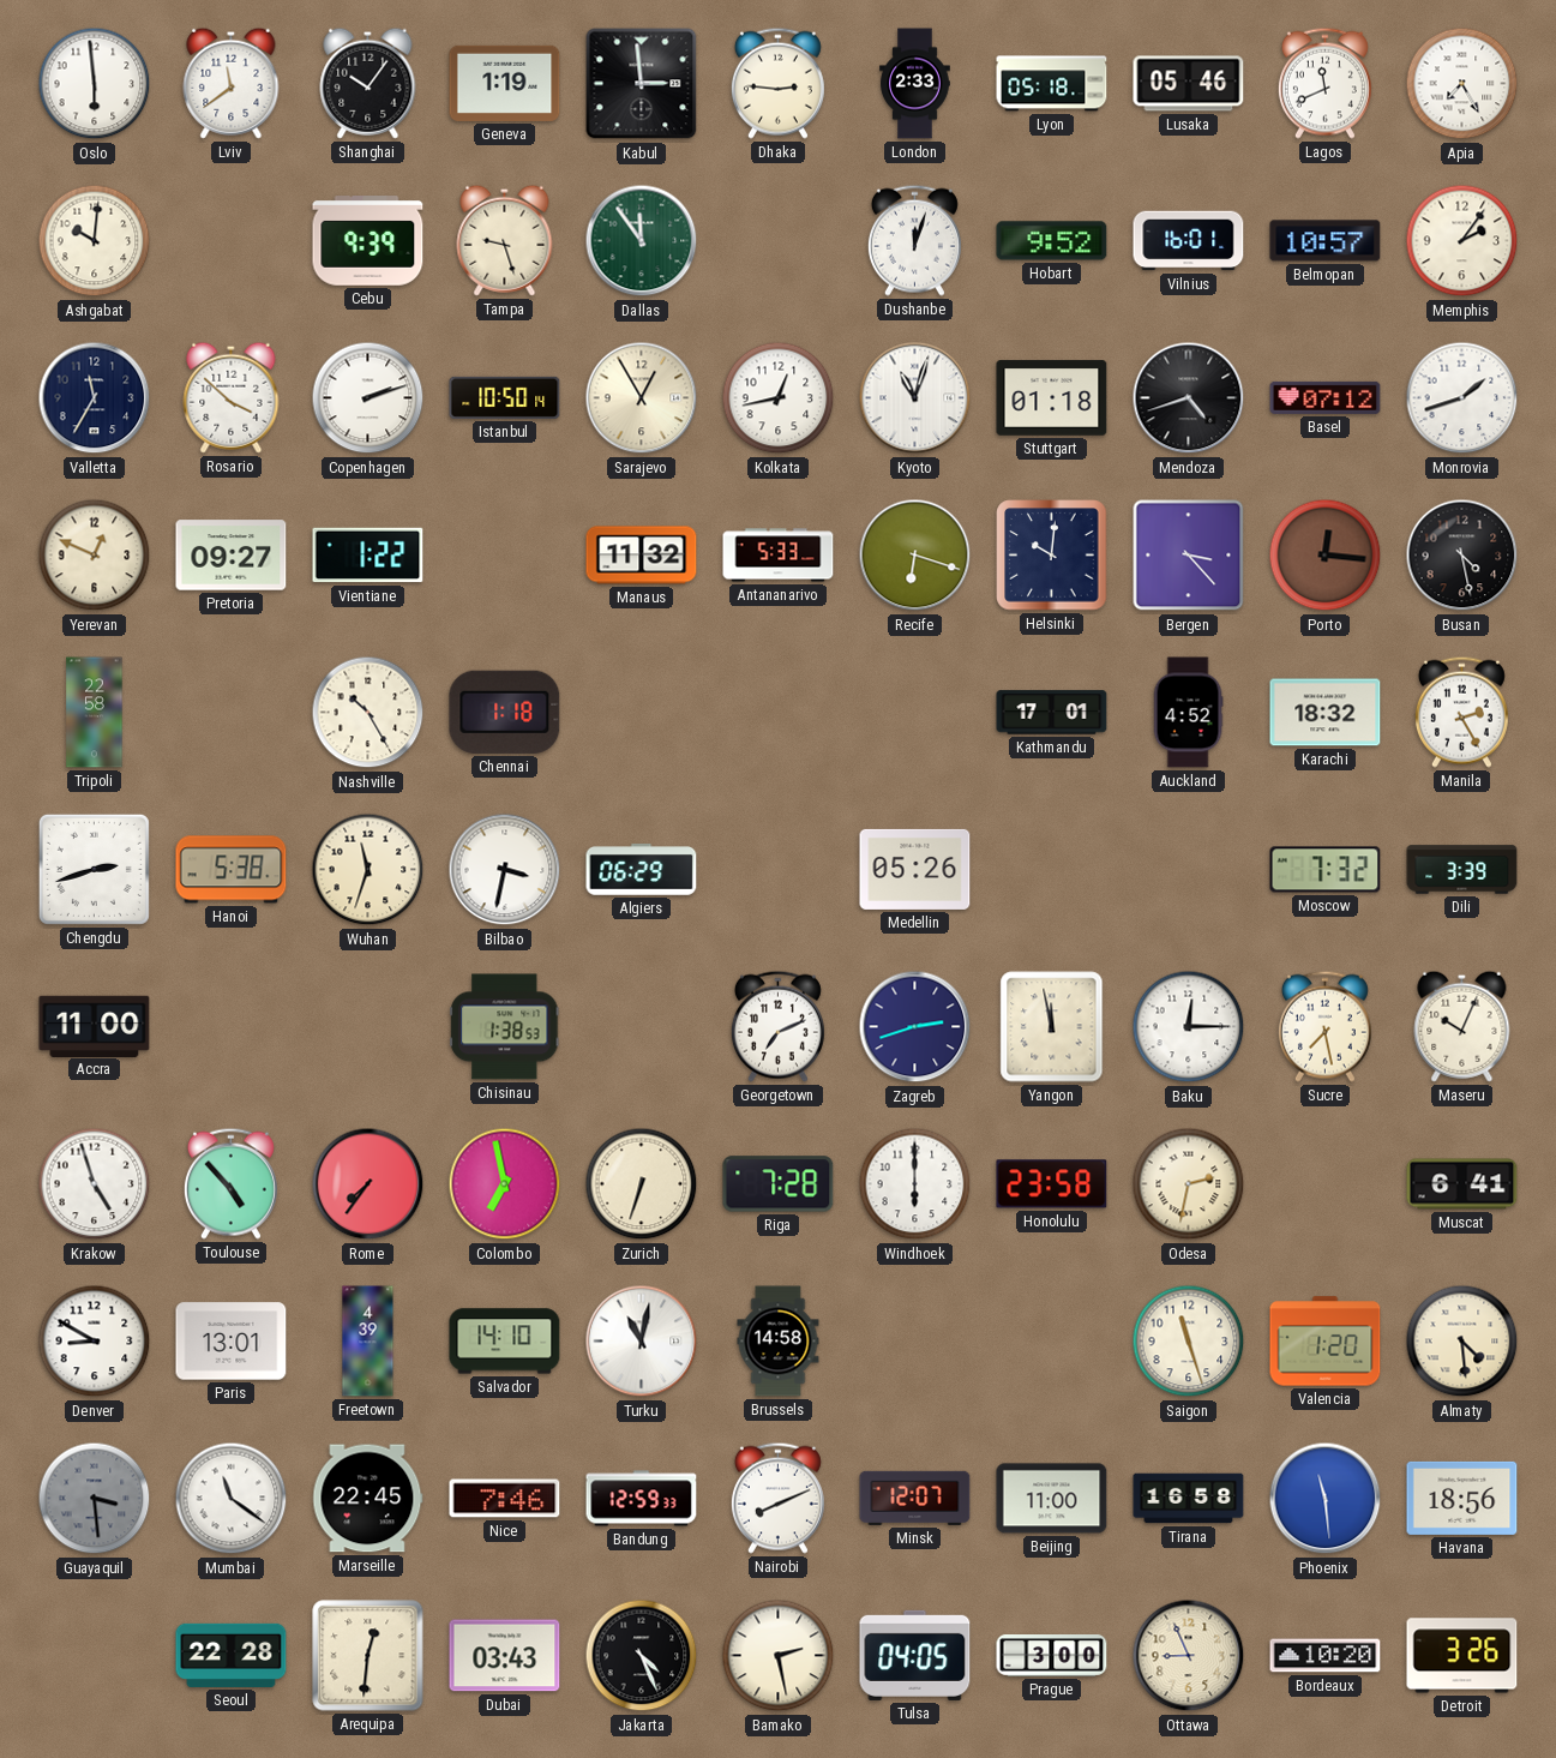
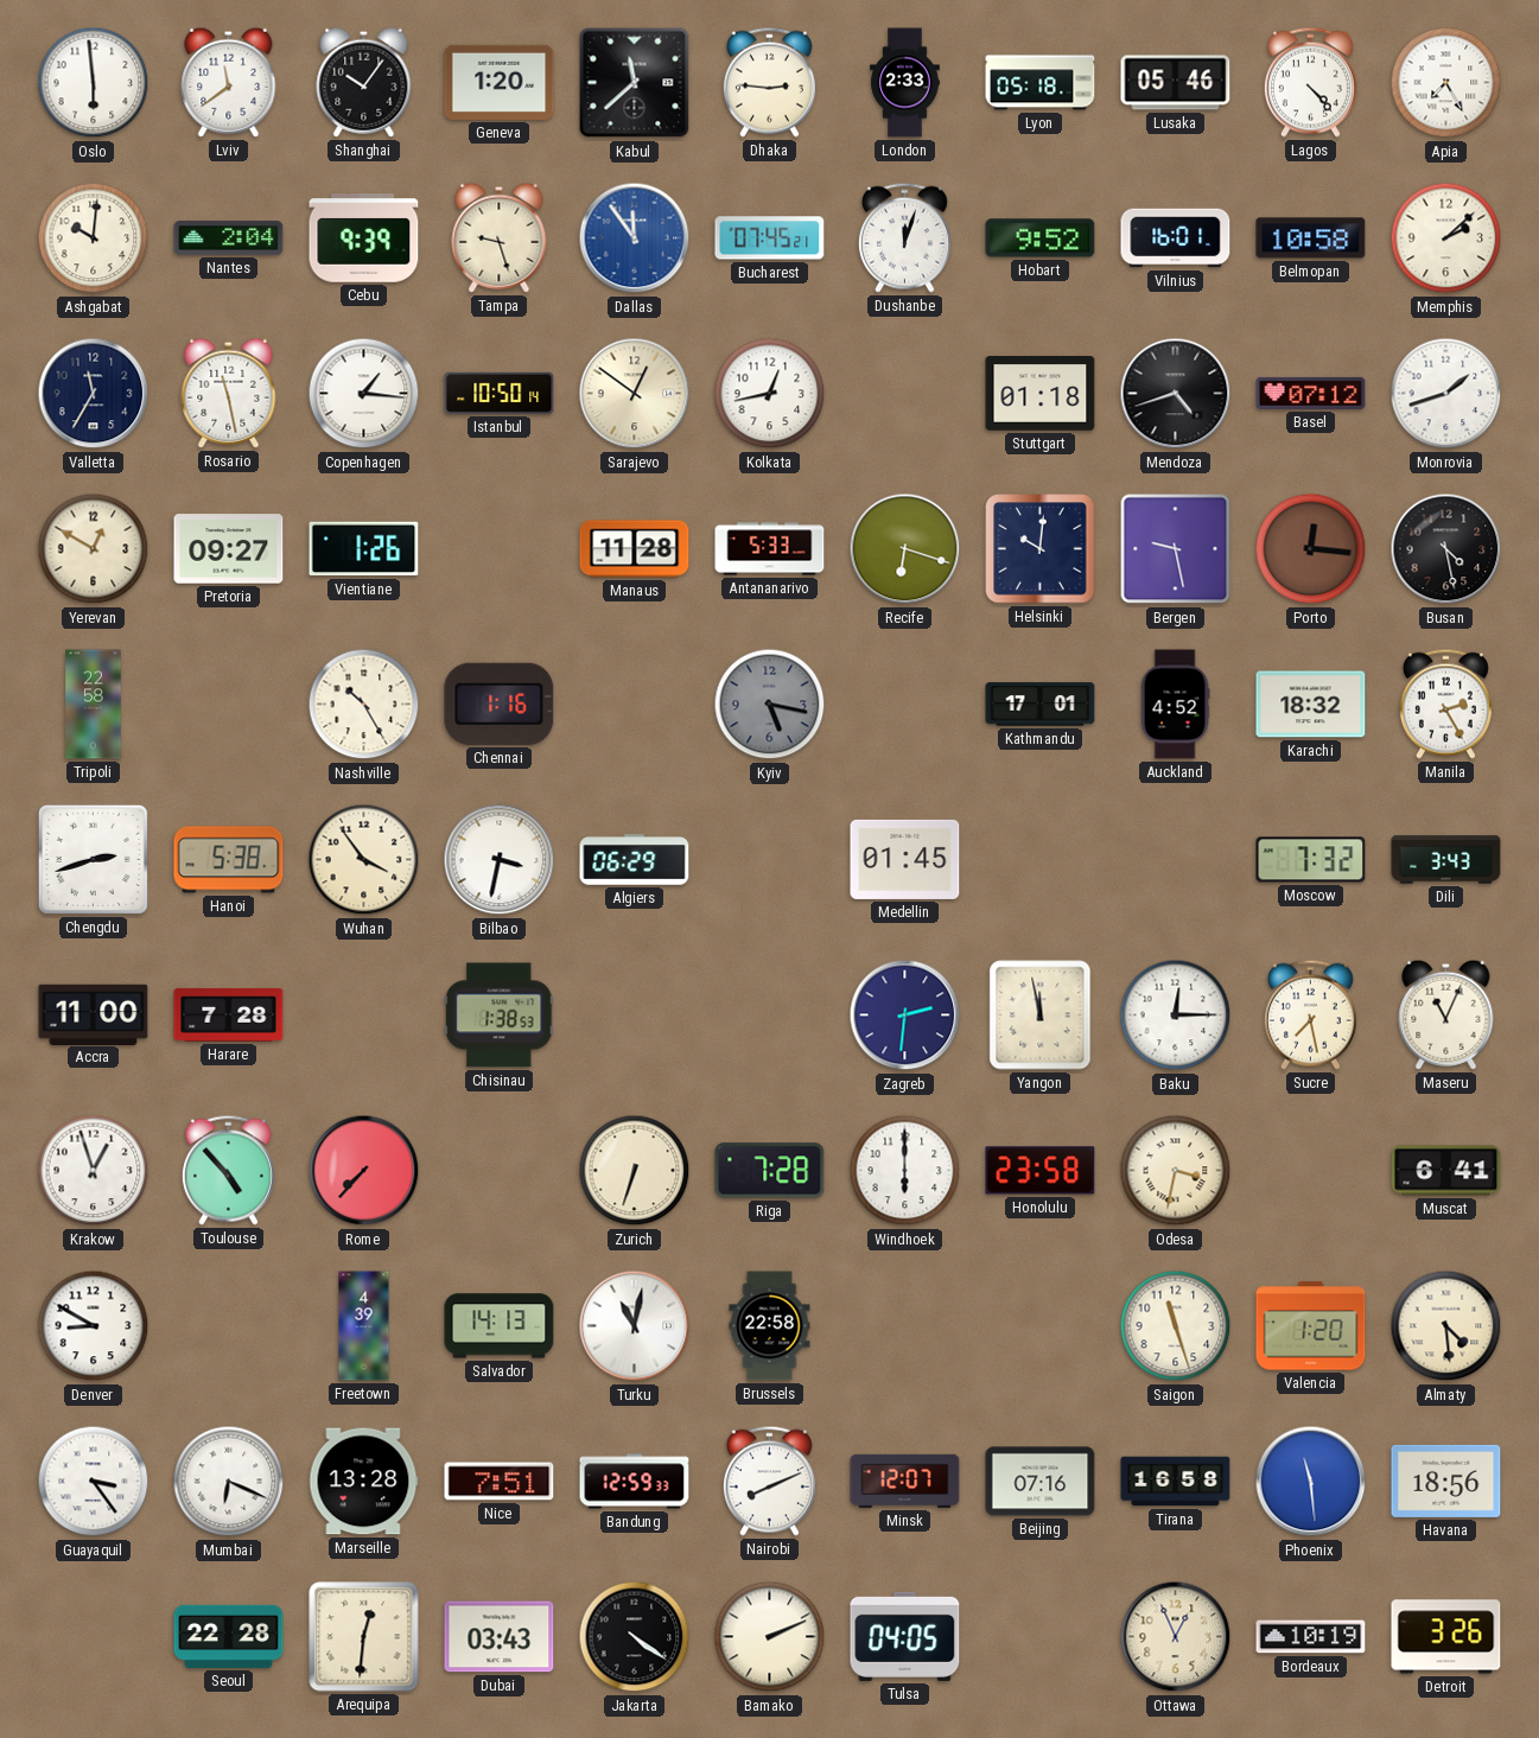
Geneva: 1:19 -> 1:20 (500, 82)
Kabul: 2:59 -> 11:38 (635, 83)
Lagos: 11:41 -> 4:23 (1310, 82)
Nantes: none -> 2:04 (229, 238)
Dallas dial: green -> blue (635, 238)
Bucharest: none -> 07:45 (770, 238)
Belmopan: 10:57 -> 10:58 (1311, 238)
Memphis: 2:06 -> 2:08 (1446, 238)
Rosario: 3:52 -> 11:28 (229, 393)
Copenhagen: 2:12 -> 1:16 (364, 394)
Sarajevo: 12:55 -> 12:51 (635, 394)
Kyoto: 11:03 -> none (915, 398)
Yerevan: 12:49 -> 12:50 (94, 549)
Vientiane: 1:22 -> 1:26 (364, 549)
Manaus: 11:32 -> 11:28 (635, 549)
Bergen: 3:23 -> 9:28 (1176, 549)
Chennai: 1:18 -> 1:16 (500, 704)
Kyiv: none -> 5:17 (770, 705)
Wuhan: 11:33 -> 3:54 (364, 860)
Medellin: 05:26 -> 01:45 (905, 859)
Dili: 3:39 -> 3:43 (1446, 860)
Harare: none -> 7:28 (229, 1016)
Georgetown: 7:11 -> none (777, 1026)
Zagreb: 2:42 -> 2:31 (905, 1016)
Maseru: 10:04 -> 11:04 (1446, 1014)
Krakow: 4:57 -> 12:57 (94, 1171)
Rome: 7:36 -> 7:37 (364, 1171)
Colombo: 6:58 -> none (505, 1184)
Odesa: 2:32 -> 3:32 (1176, 1171)
Paris: 13:01 -> none (232, 1342)
Salvador: 14:10 -> 14:13 (500, 1326)
Brussels: 14:58 -> 22:58 (770, 1326)
Guayaquil: 3:29 -> 3:24 (94, 1482)
Guayaquil dial: grey -> white (94, 1482)
Mumbai: 11:21 -> 6:19 (229, 1482)
Marseille: 22:45 -> 13:28 (364, 1482)
Nice: 7:46 -> 7:51 (500, 1482)
Beijing: 11:00 -> 07:16 (1041, 1482)
Jakarta: 4:26 -> 4:21 (635, 1637)
Bamako: 2:28 -> 2:11 (770, 1637)
Prague: 3:00 -> none (1052, 1656)
Ottawa: 8:56 -> 12:56 (1176, 1637)
Bordeaux: 10:20 -> 10:19 (1311, 1637)
